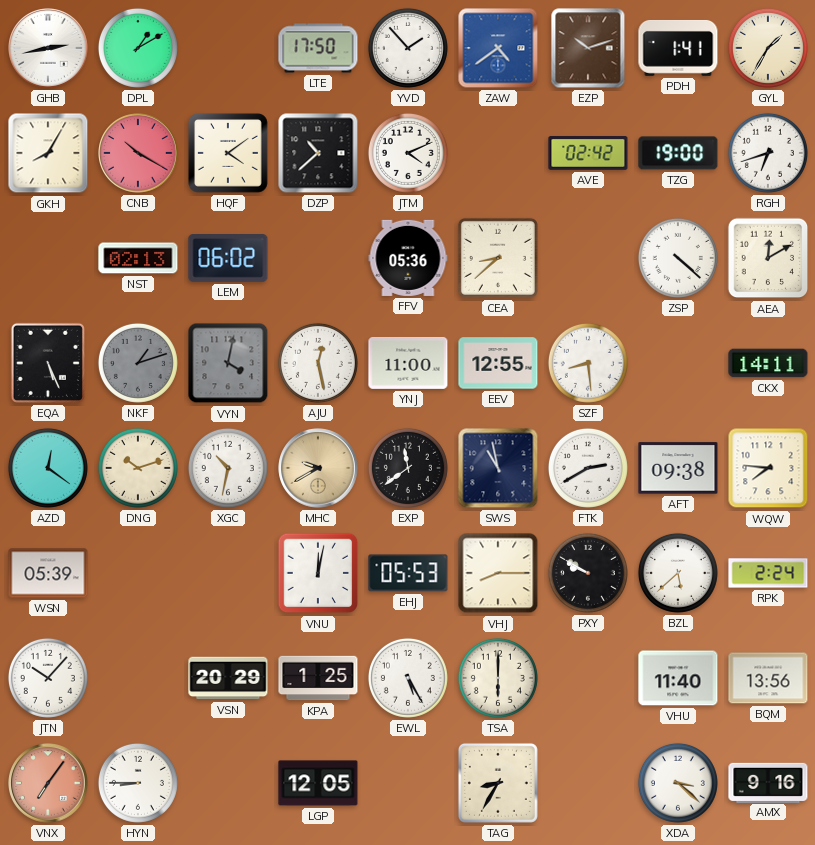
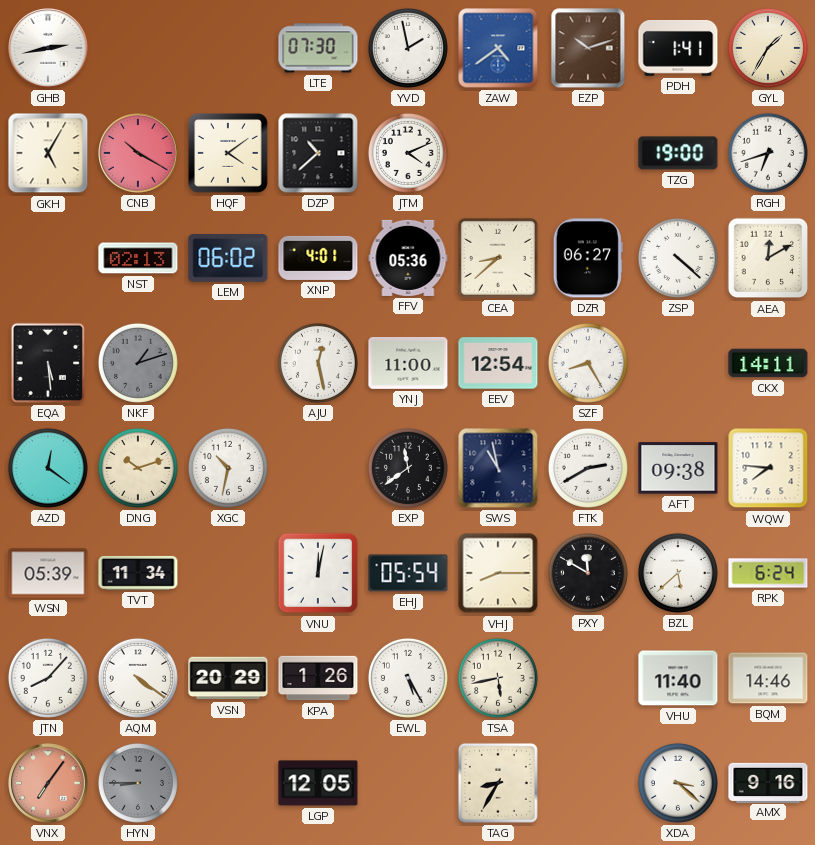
DPL: 1:10 -> none (138, 48)
LTE: 17:50 -> 07:30 (318, 48)
YVD: 1:53 -> 1:58 (408, 48)
GKH: 8:05 -> 5:05 (48, 153)
AVE: 02:42 -> none (588, 153)
XNP: none -> 4:01 (318, 258)
DZR: none -> 06:27 (588, 258)
EQA: 5:26 -> 5:29 (48, 363)
VYN: 4:02 -> none (228, 363)
EEV: 12:55 -> 12:54 (498, 363)
SZF: 8:29 -> 8:25 (588, 363)
MHC: 9:40 -> none (318, 468)
TVT: none -> 11:34 (138, 573)
EHJ: 05:53 -> 05:54 (408, 573)
PXY: 9:50 -> 11:50 (588, 573)
RPK: 2:24 -> 6:24 (768, 573)
JTN: 10:07 -> 8:07 (48, 678)
AQM: none -> 4:21 (138, 678)
KPA: 1:25 -> 1:26 (318, 678)
TSA: 6:00 -> 5:43 (498, 678)
BQM: 13:56 -> 14:46 (768, 678)
HYN dial: white -> grey (138, 783)
